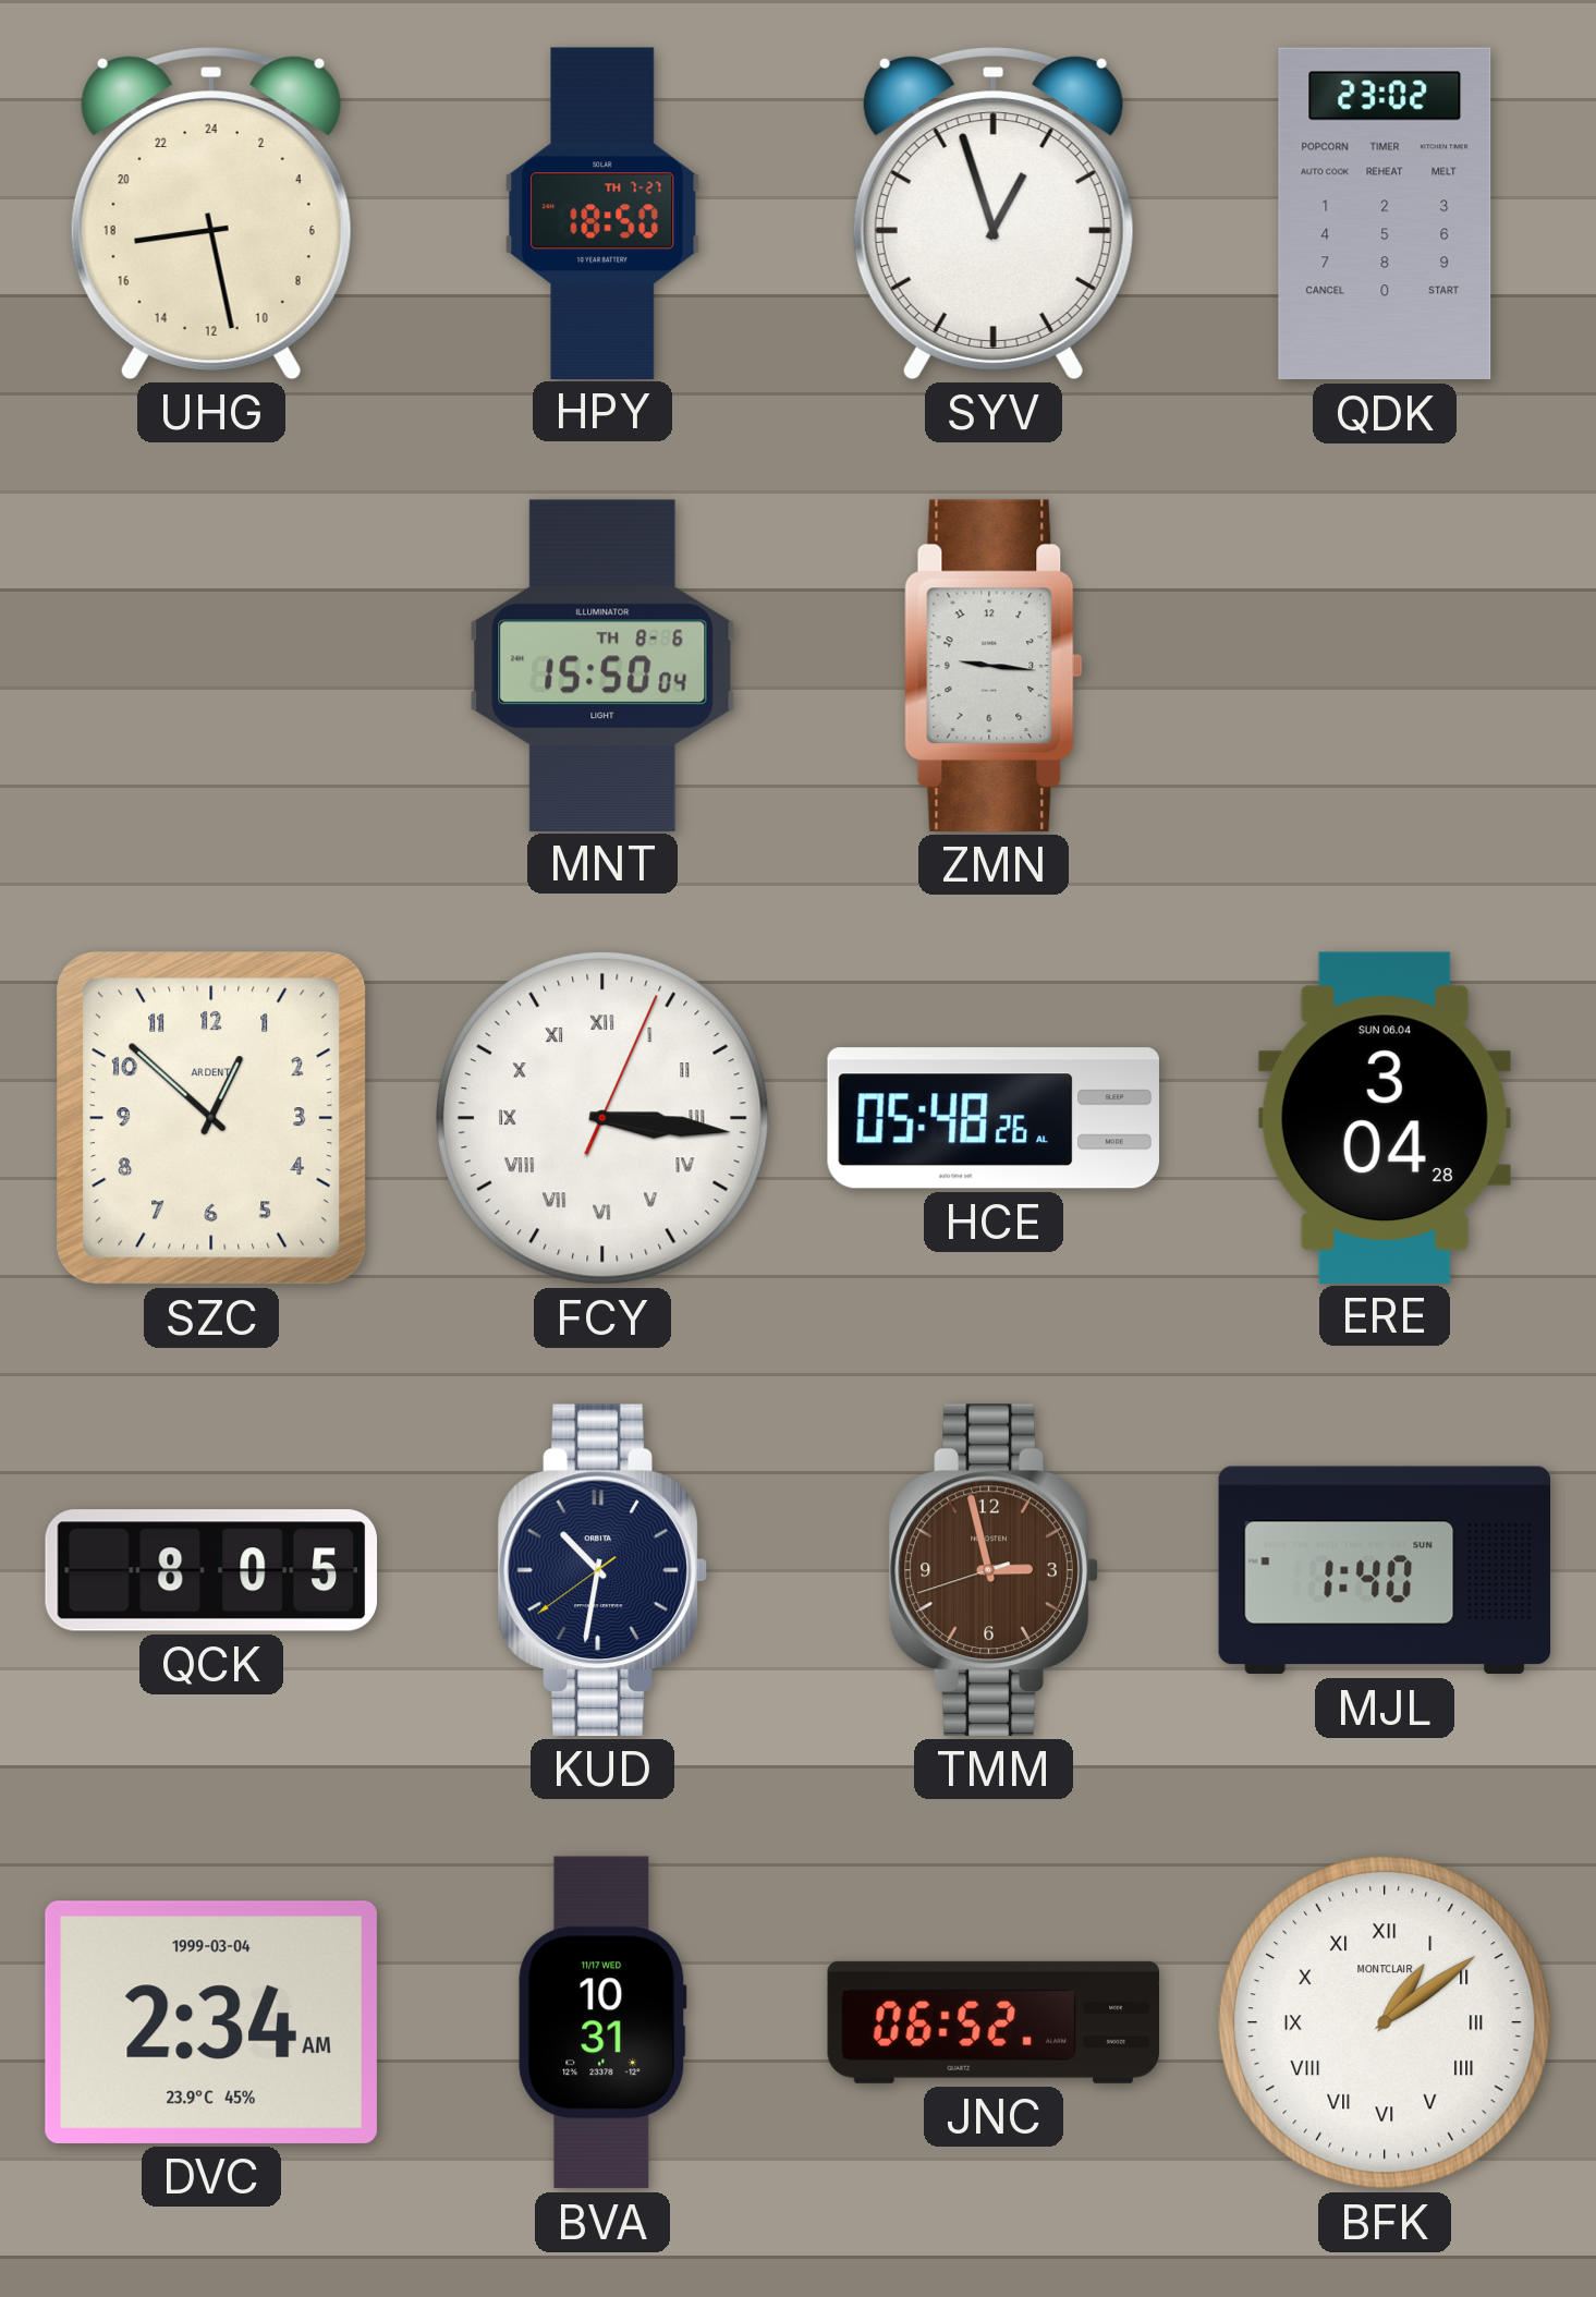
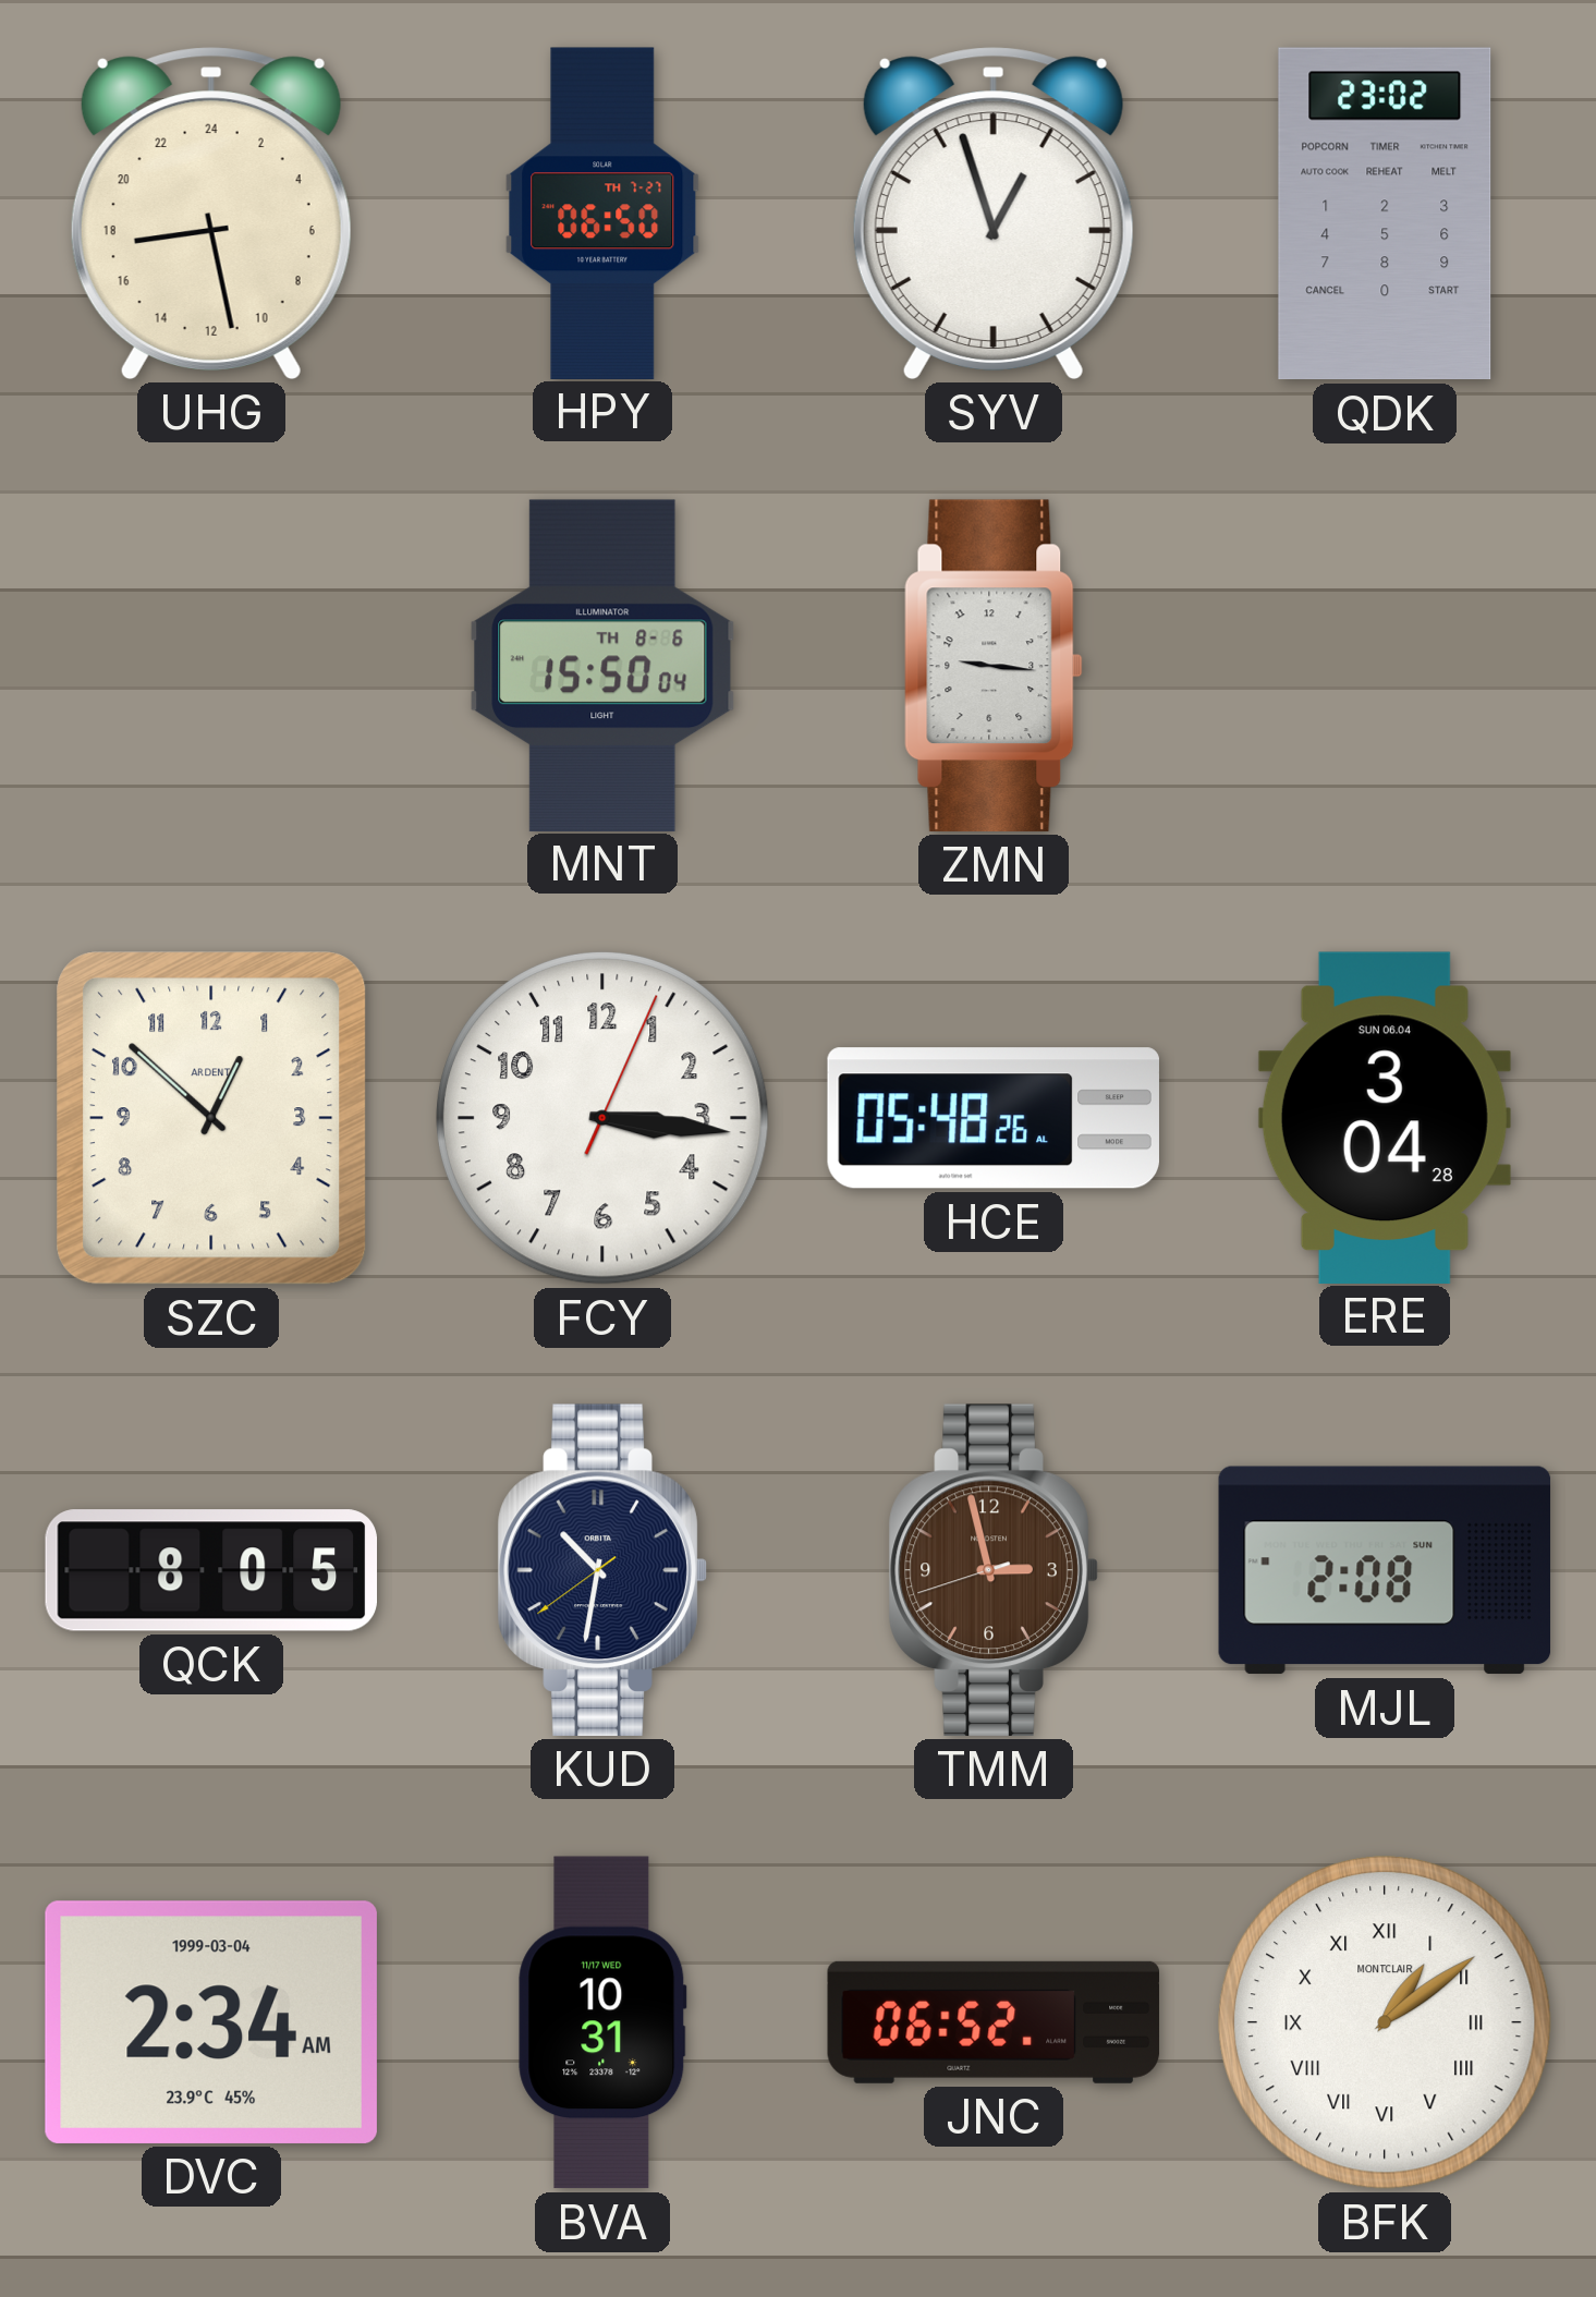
HPY: 18:50 -> 06:50 (602, 212)
FCY numerals: Roman -> Arabic (602, 1118)
MJL: 1:40 -> 2:08 (1385, 1570)
